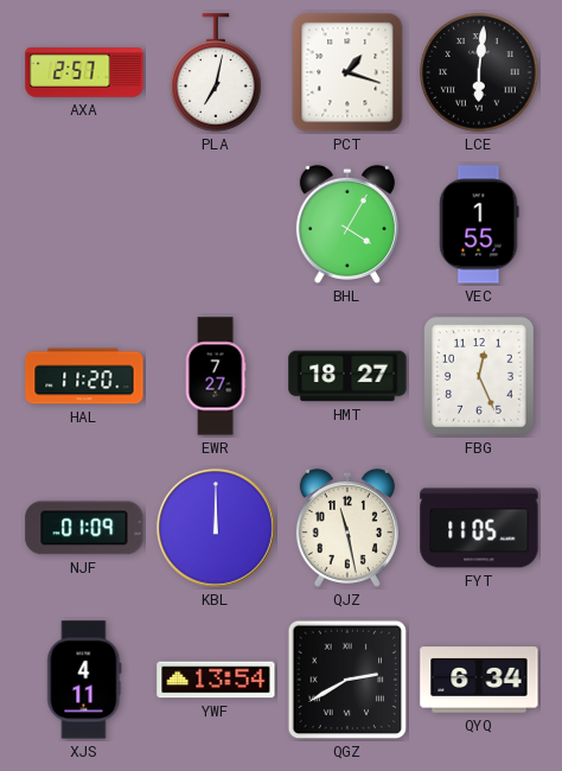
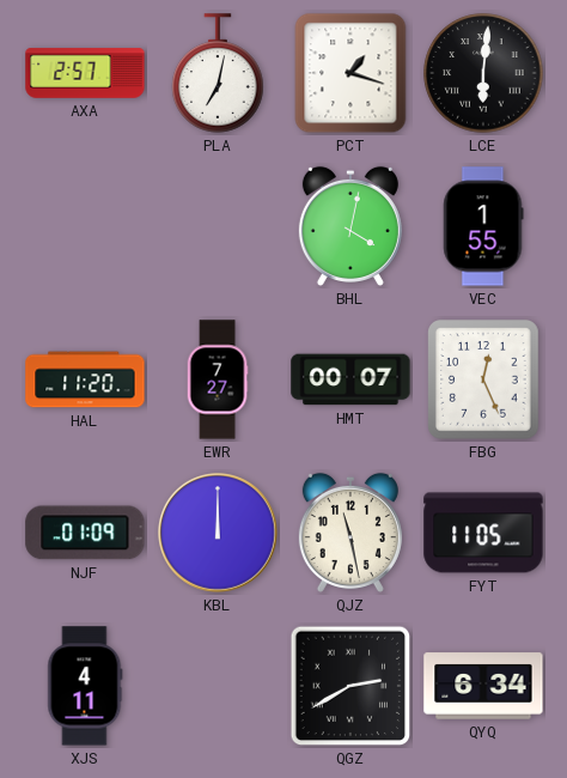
BHL: 4:05 -> 4:02 (350, 226)
HMT: 18:27 -> 00:07 (350, 379)
YWF: 13:54 -> none (216, 680)
